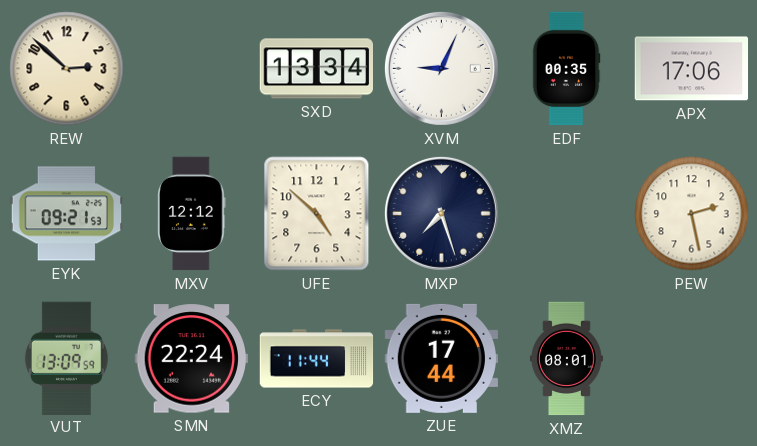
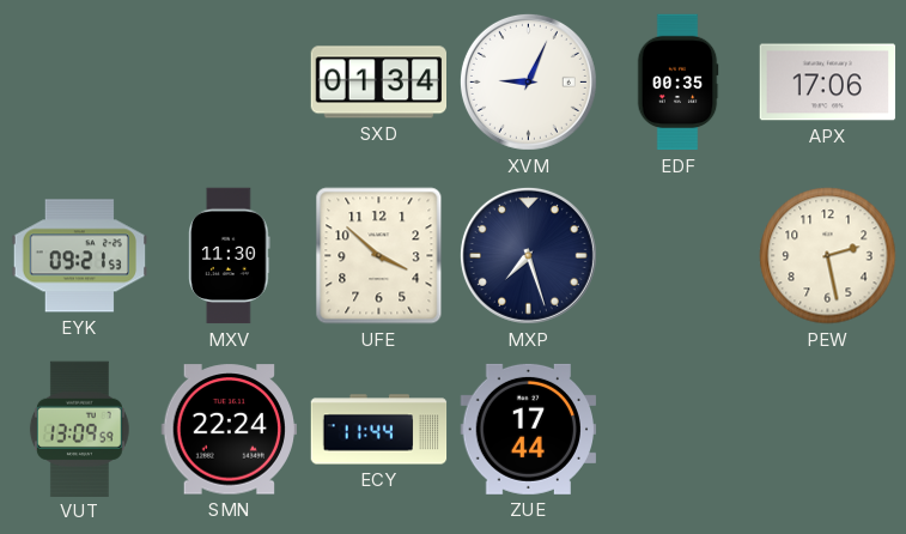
REW: 2:52 -> none (67, 69)
SXD: 13:34 -> 01:34 (379, 83)
MXV: 12:12 -> 11:30 (230, 256)
UFE: 4:52 -> 3:52 (379, 256)
XMZ: 08:01 -> none (566, 359)
